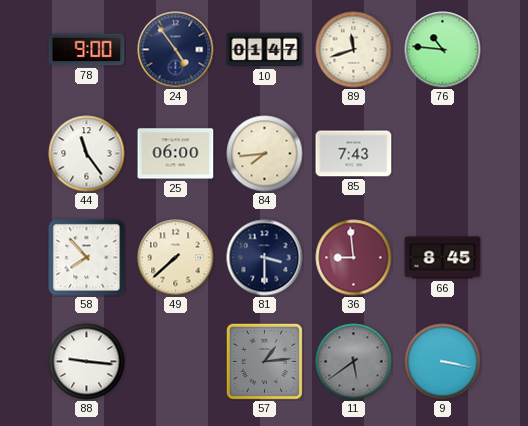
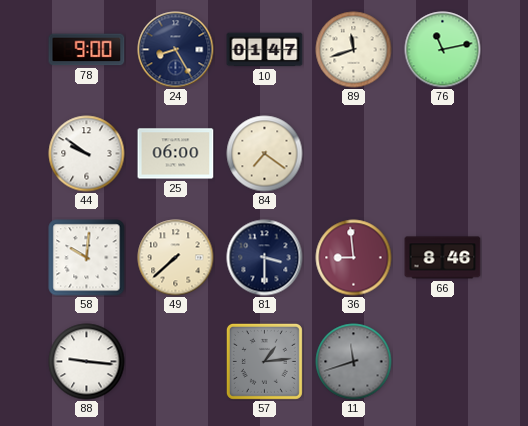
24: 4:54 -> 8:25 (176, 50)
76: 10:46 -> 11:13 (443, 50)
44: 11:24 -> 9:51 (87, 154)
84: 7:44 -> 7:21 (265, 154)
85: 7:43 -> none (354, 154)
58: 7:53 -> 10:01 (87, 258)
66: 8:45 -> 8:46 (443, 258)
11: 5:39 -> 11:42 (354, 362)
9: 3:17 -> none (443, 362)
